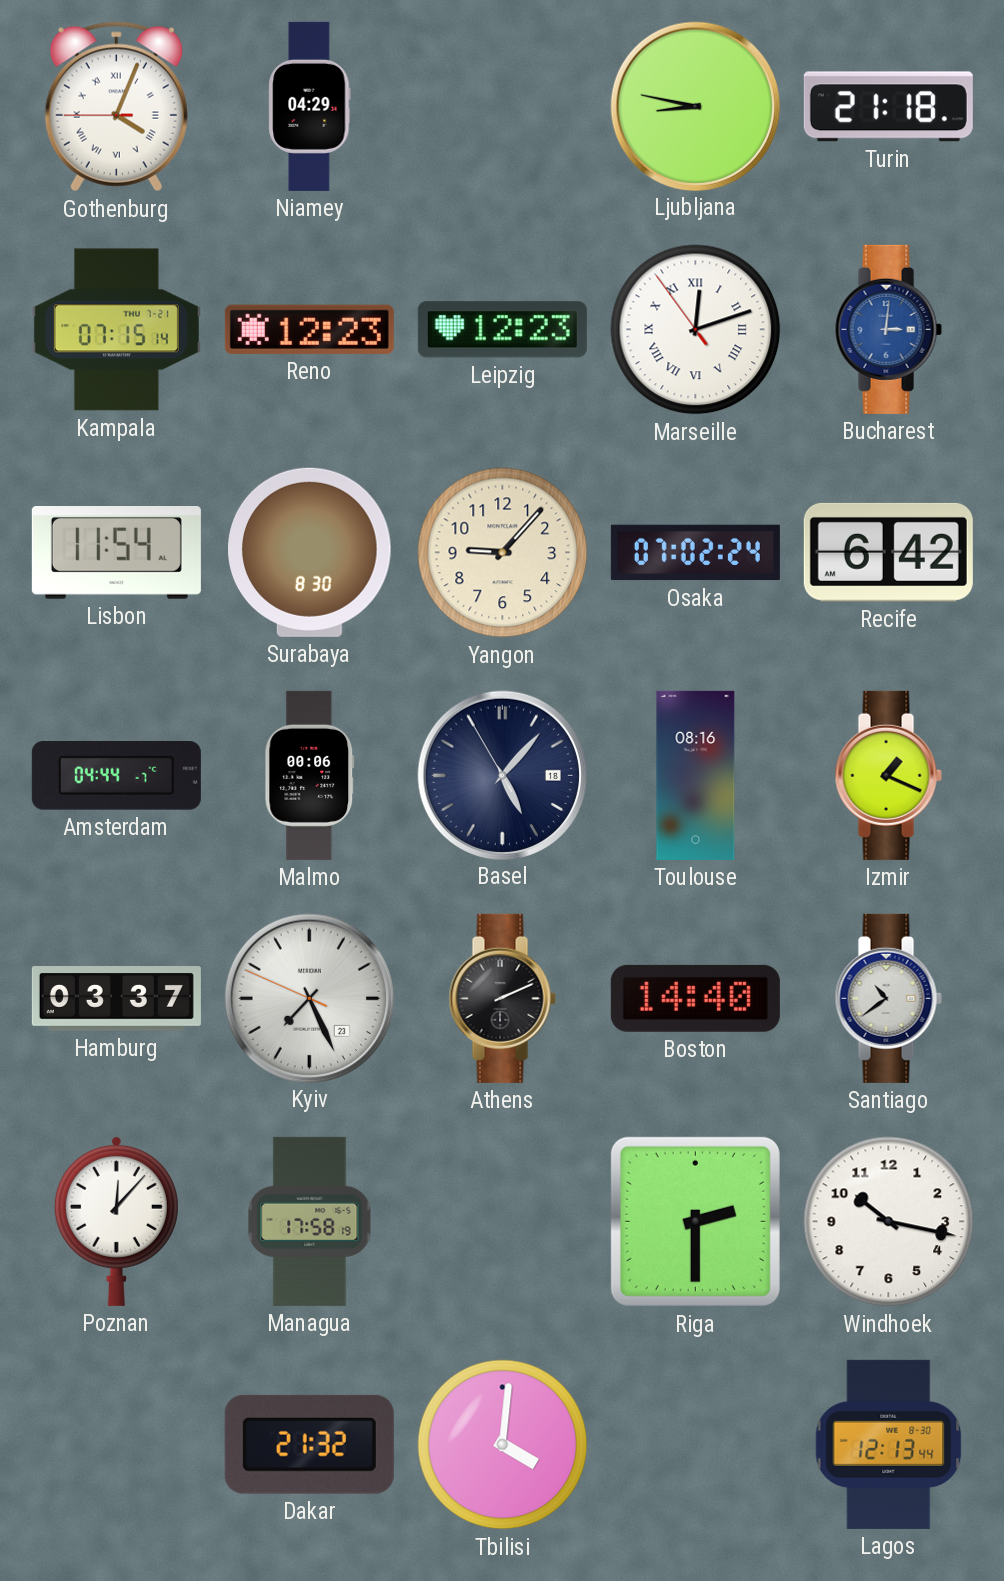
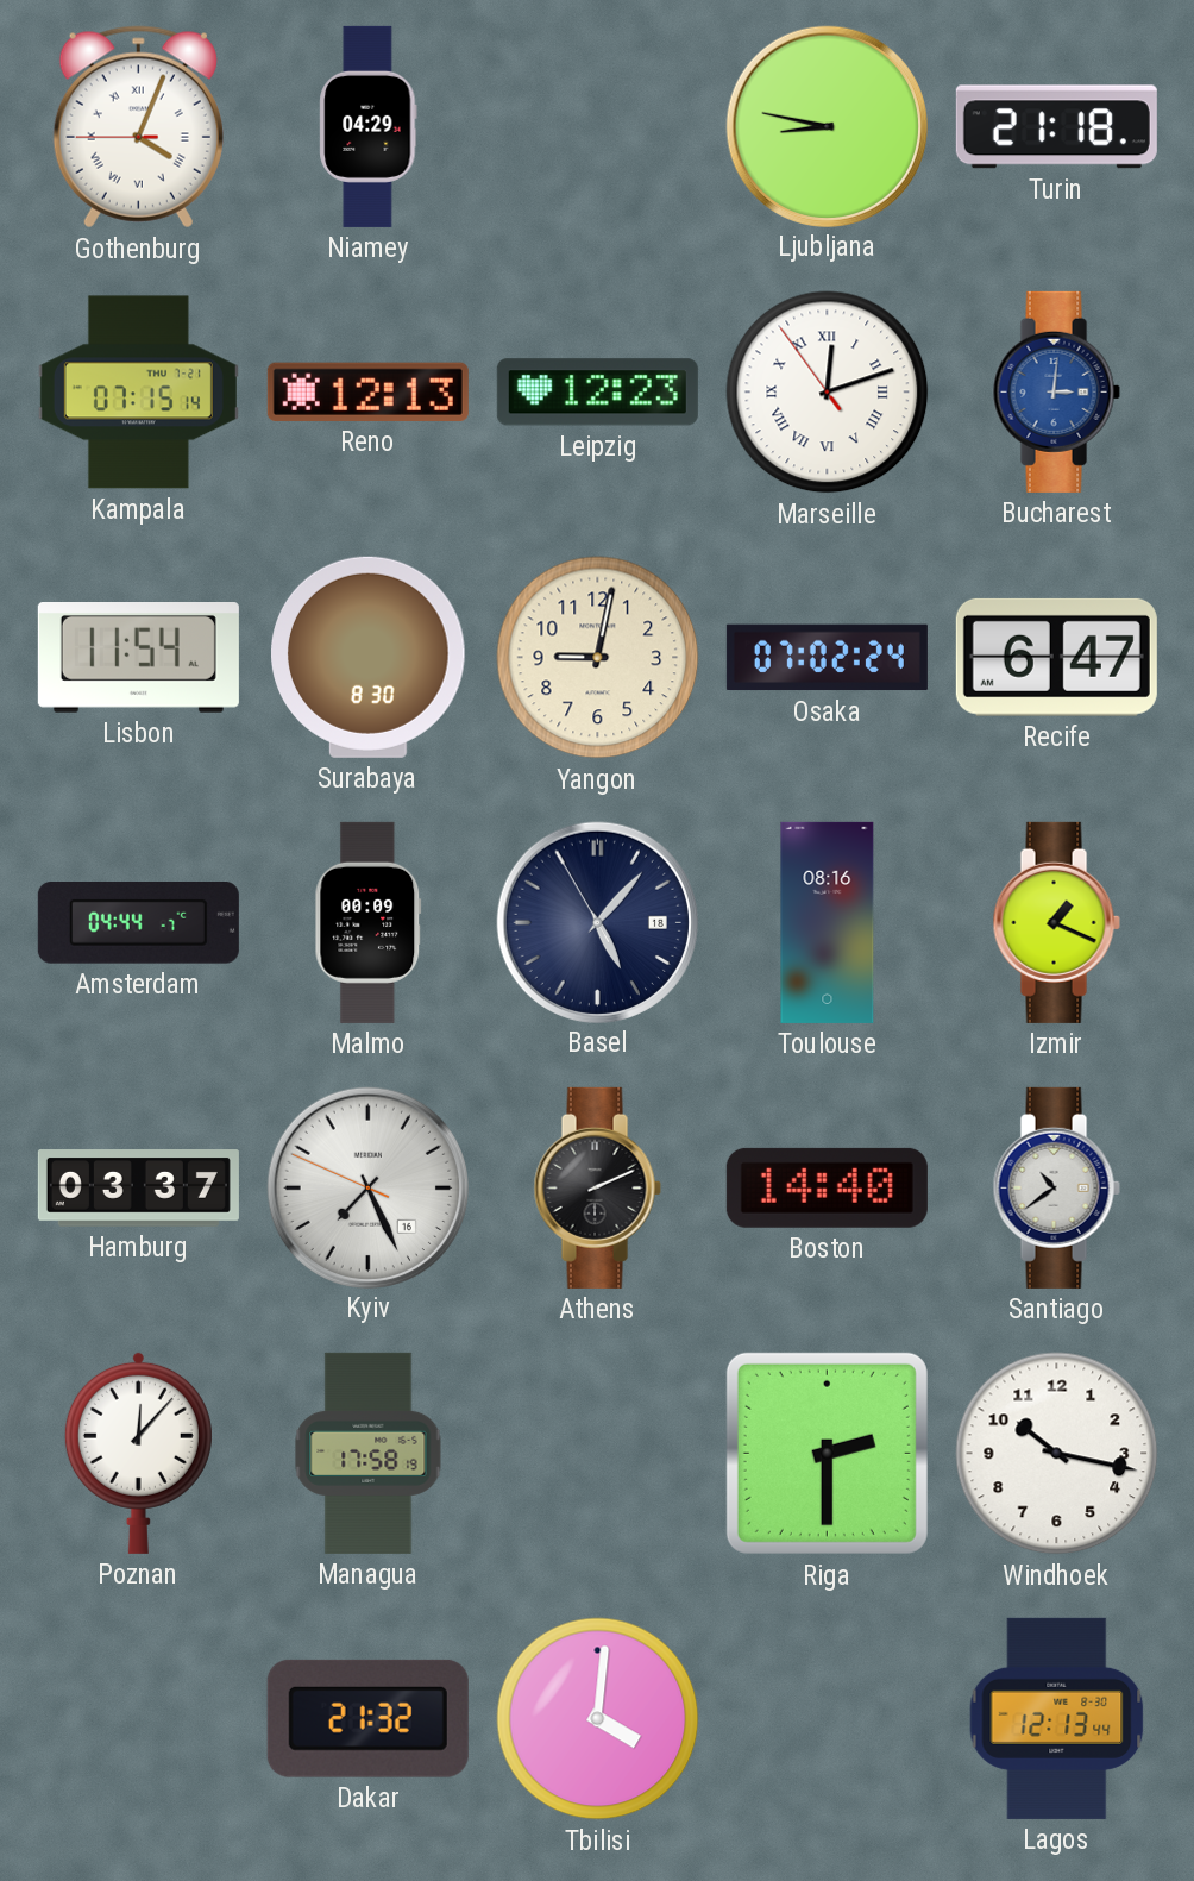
Reno: 12:23 -> 12:13 (367, 391)
Yangon: 9:07 -> 9:02 (598, 658)
Recife: 6:42 -> 6:47 (1056, 657)
Malmo: 00:06 -> 00:09 (369, 922)
Kyiv date: 23 -> 16 (367, 1187)
